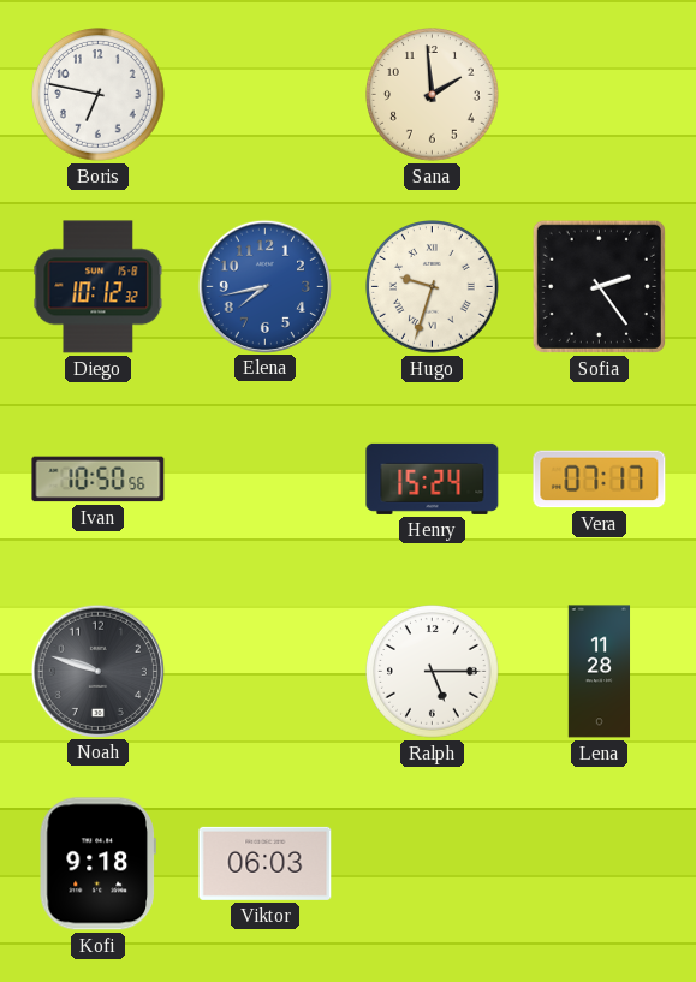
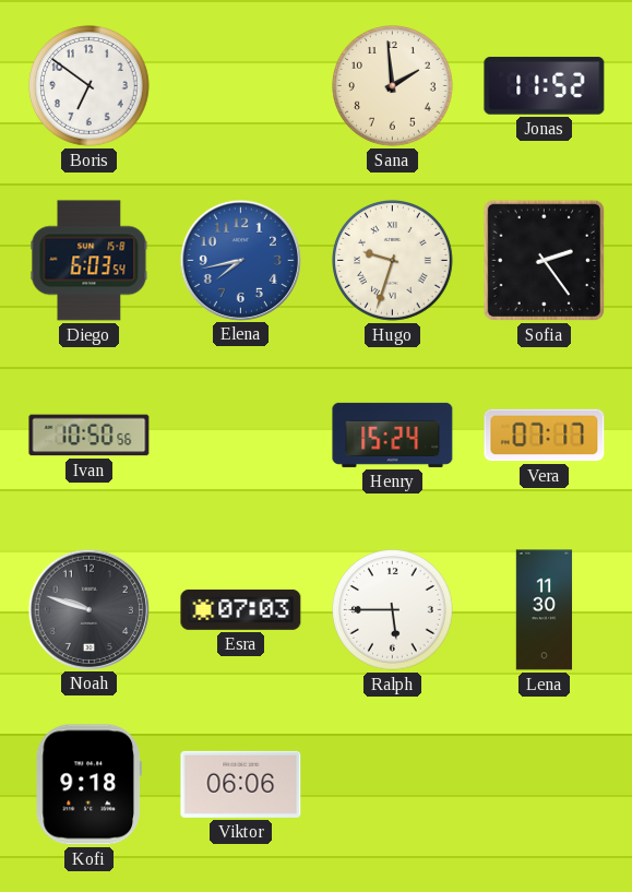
Boris: 6:47 -> 6:51 (90, 86)
Jonas: none -> 11:52 (545, 86)
Diego: 10:12 -> 6:03 (90, 261)
Esra: none -> 07:03 (241, 609)
Ralph: 5:15 -> 5:45 (393, 610)
Lena: 11:28 -> 11:30 (545, 610)
Viktor: 06:03 -> 06:06 (241, 784)
